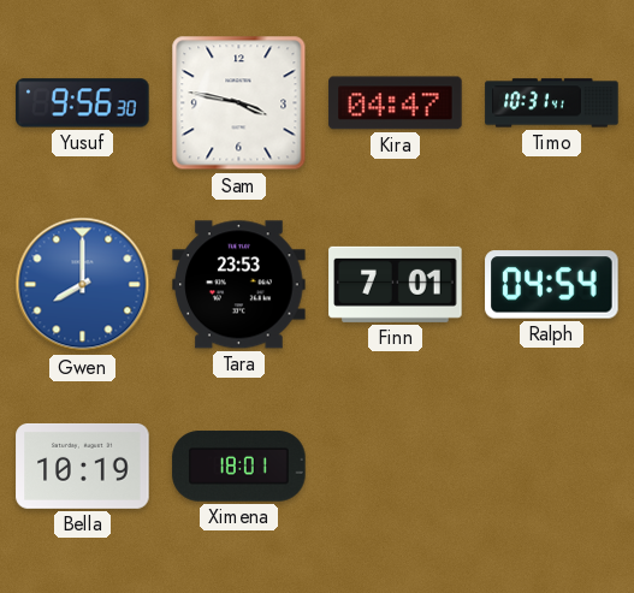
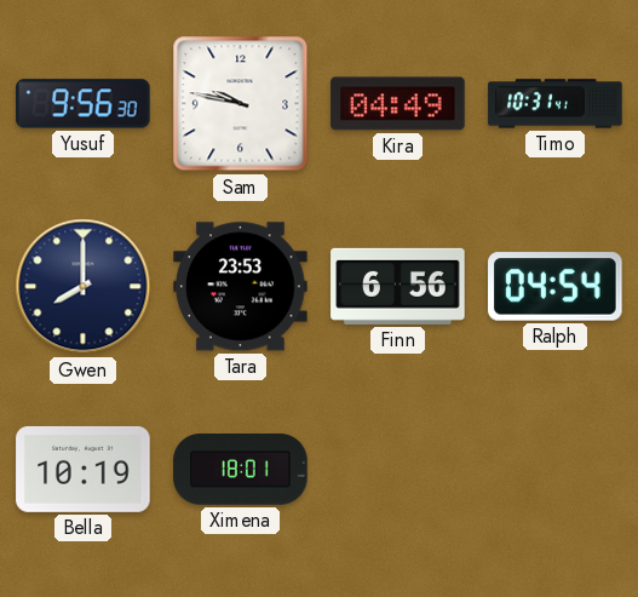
Sam: 3:47 -> 9:47 (241, 104)
Kira: 04:47 -> 04:49 (398, 104)
Gwen dial: blue -> navy (84, 287)
Finn: 7:01 -> 6:56 (398, 286)
